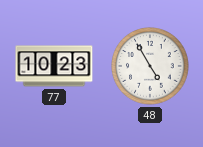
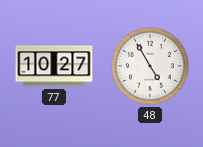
77: 10:23 -> 10:27 (54, 66)
